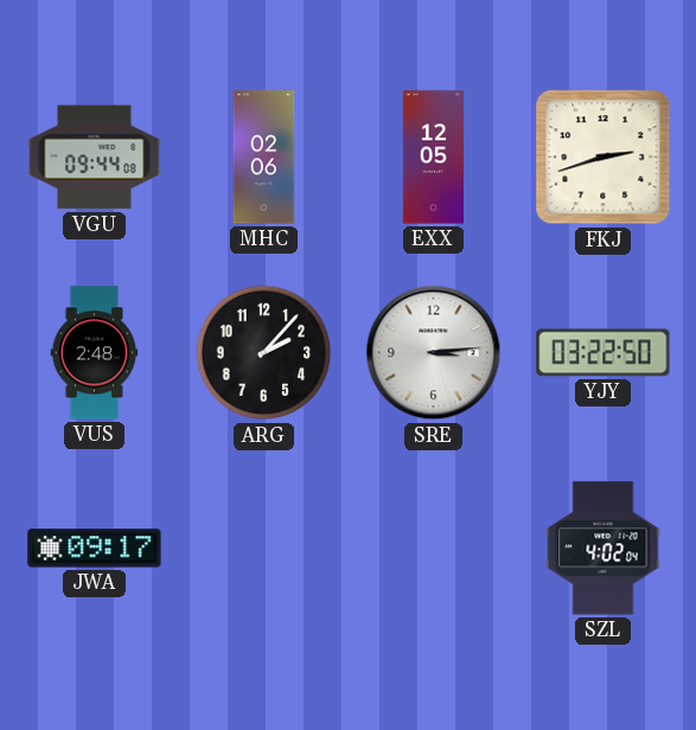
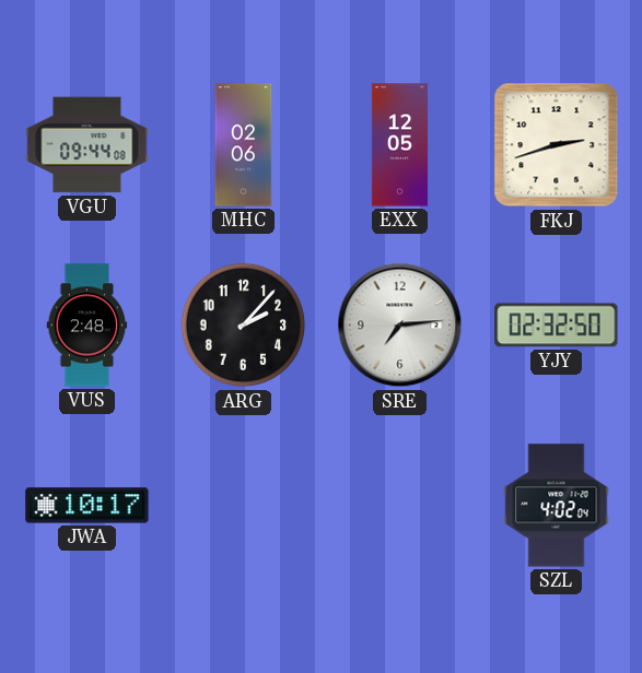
SRE: 3:14 -> 7:14 (400, 326)
YJY: 03:22 -> 02:32 (557, 326)
JWA: 09:17 -> 10:17 (87, 506)
